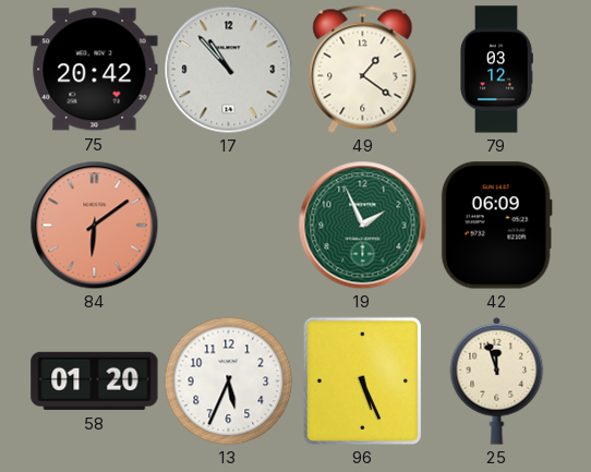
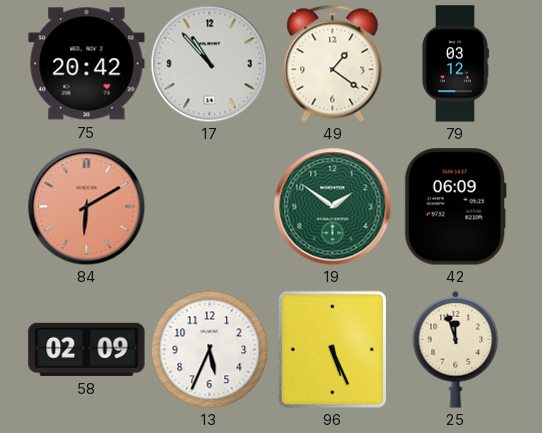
84: 6:09 -> 6:10 (86, 206)
19: 1:56 -> 1:51 (332, 206)
58: 01:20 -> 02:09 (87, 349)
